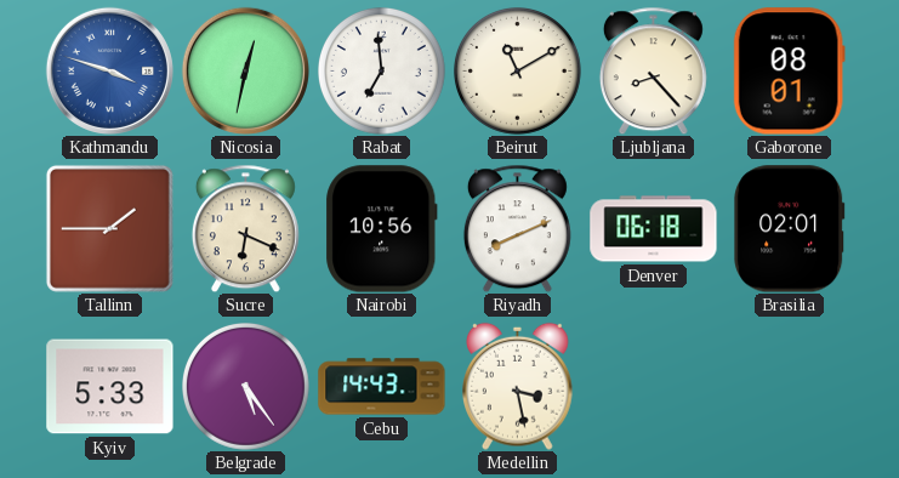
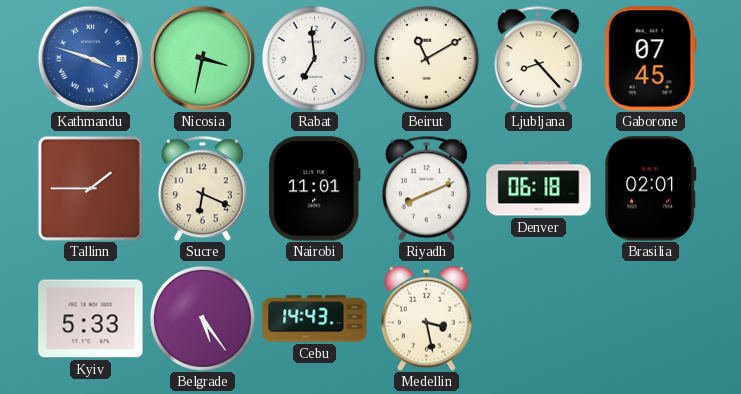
Nicosia: 12:32 -> 3:32 (202, 58)
Gaborone: 08:01 -> 07:45 (650, 59)
Nairobi: 10:56 -> 11:01 (315, 189)
